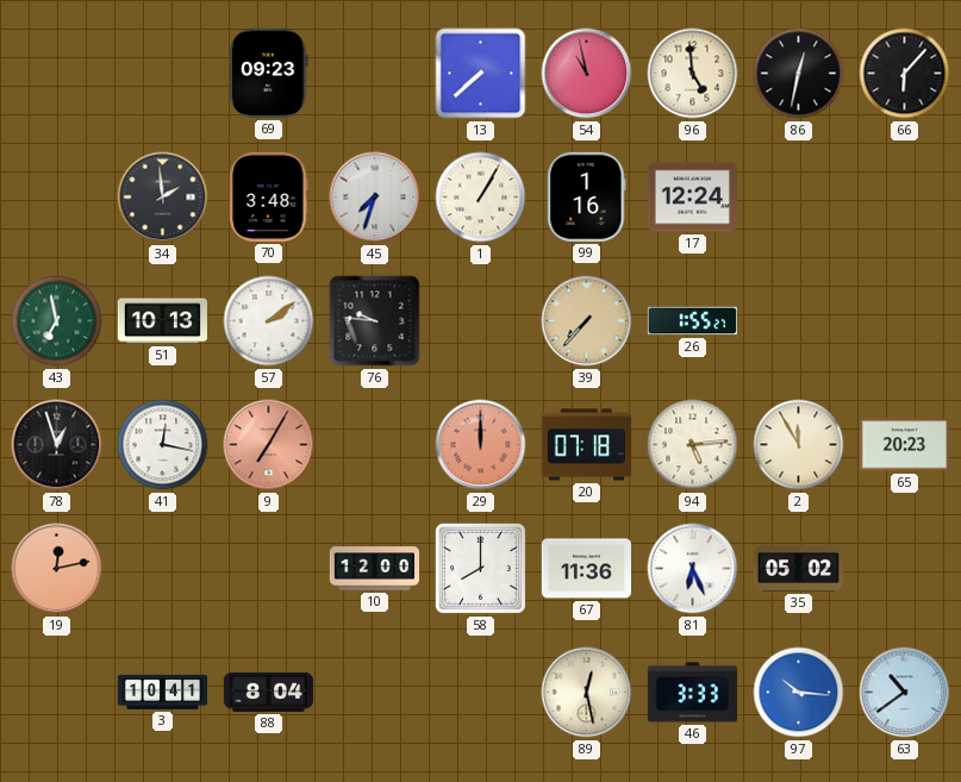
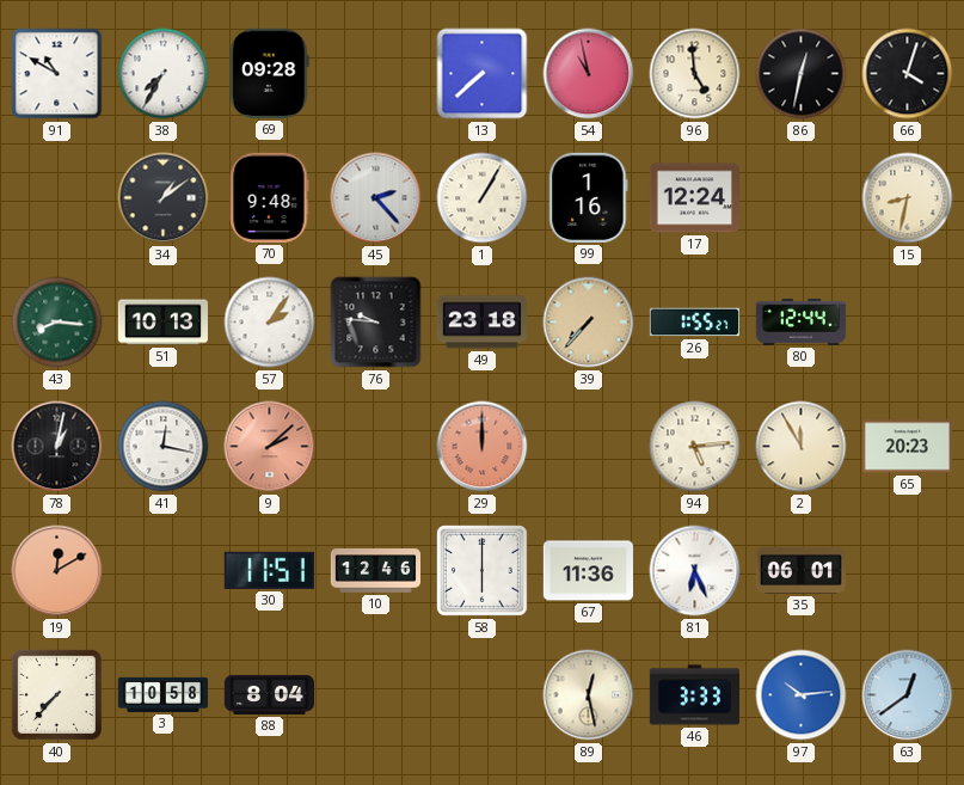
91: none -> 10:50 (57, 74)
38: none -> 7:35 (164, 74)
69: 09:23 -> 09:28 (270, 73)
66: 6:07 -> 4:03 (908, 74)
34: 1:59 -> 1:09 (164, 198)
70: 3:48 -> 9:48 (270, 197)
45: 7:33 -> 2:23 (376, 198)
15: none -> 8:32 (908, 198)
43: 6:58 -> 8:16 (57, 323)
57: 2:09 -> 2:06 (270, 323)
49: none -> 23:18 (481, 323)
80: none -> 12:44 (800, 321)
78: 12:57 -> 1:02 (57, 447)
9: 7:05 -> 2:08 (270, 447)
20: 07:18 -> none (586, 445)
19: 12:13 -> 12:10 (57, 571)
30: none -> 11:51 (269, 570)
10: 12:00 -> 12:46 (375, 571)
58: 8:00 -> 6:00 (483, 571)
35: 05:02 -> 06:01 (800, 570)
40: none -> 7:37 (56, 694)
3: 10:41 -> 10:58 (164, 694)
97: 10:16 -> 10:14 (802, 695)
63: 10:39 -> 12:39 (908, 695)
